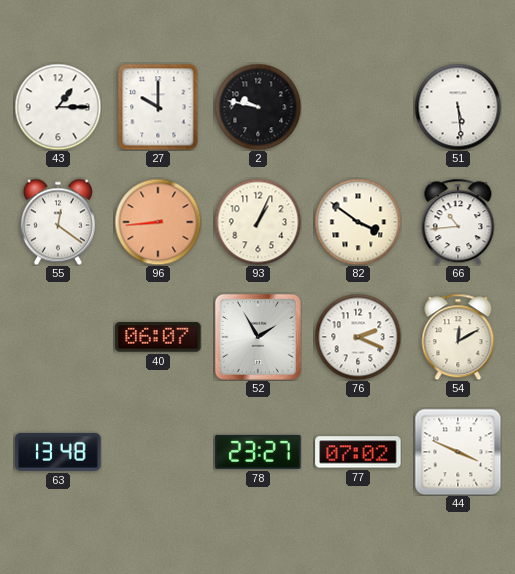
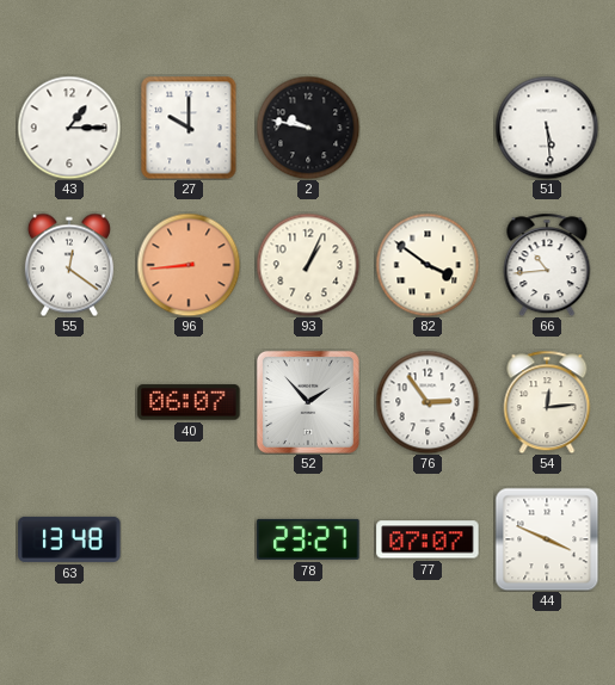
52: 1:55 -> 1:53 (308, 402)
76: 2:19 -> 2:54 (428, 402)
54: 12:10 -> 12:14 (547, 402)
77: 07:02 -> 07:07 (428, 539)
